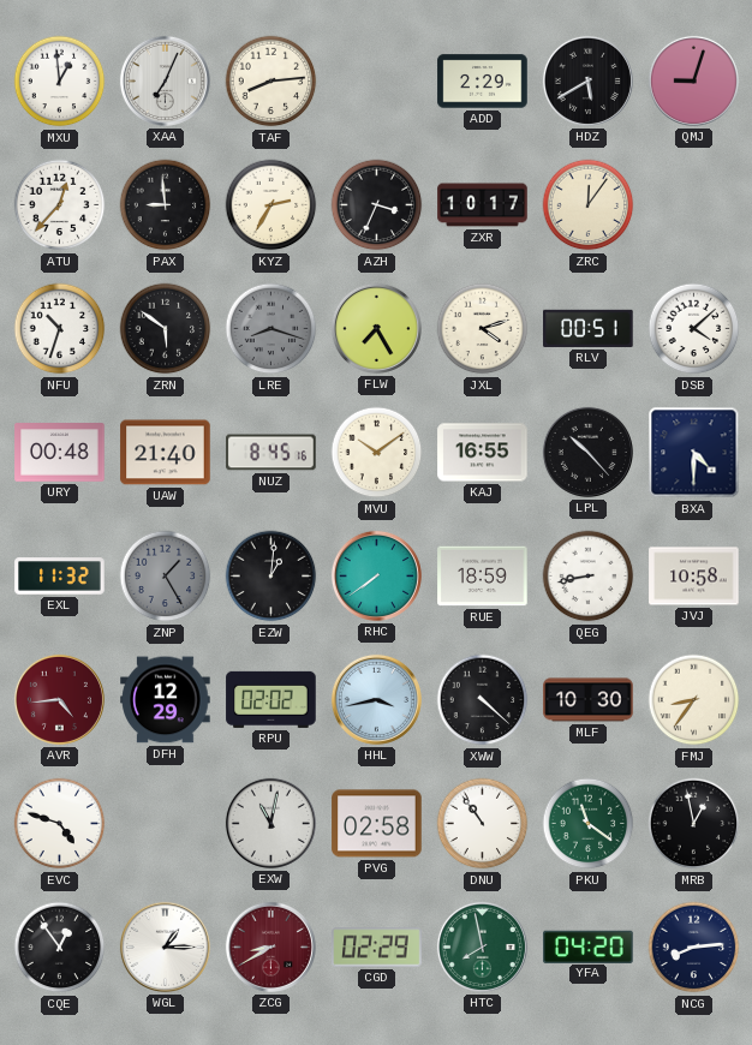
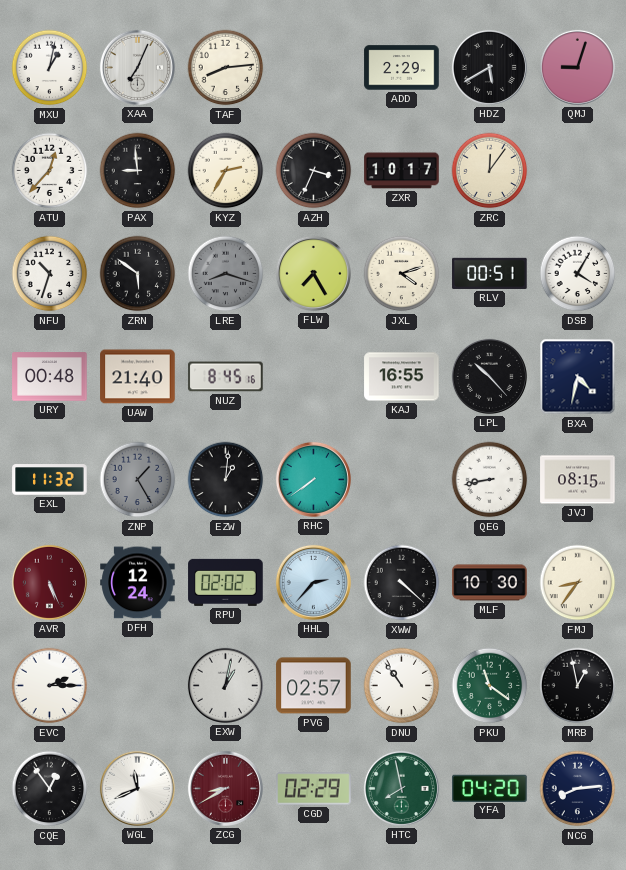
MXU: 12:59 -> 1:02 (50, 68)
DSB: 4:08 -> 4:05 (578, 274)
MVU: 10:09 -> none (377, 453)
BXA: 4:30 -> 4:32 (578, 377)
RUE: 18:59 -> none (483, 577)
JVJ: 10:58 -> 08:15 (578, 480)
AVR: 4:44 -> 5:26 (49, 582)
DFH: 12:29 -> 12:24 (138, 583)
HHL: 3:43 -> 2:37 (313, 582)
EVC: 4:48 -> 2:15 (50, 686)
EXW: 11:02 -> 1:02 (225, 685)
PVG: 02:58 -> 02:57 (314, 686)
WGL: 1:15 -> 11:41 (137, 788)
